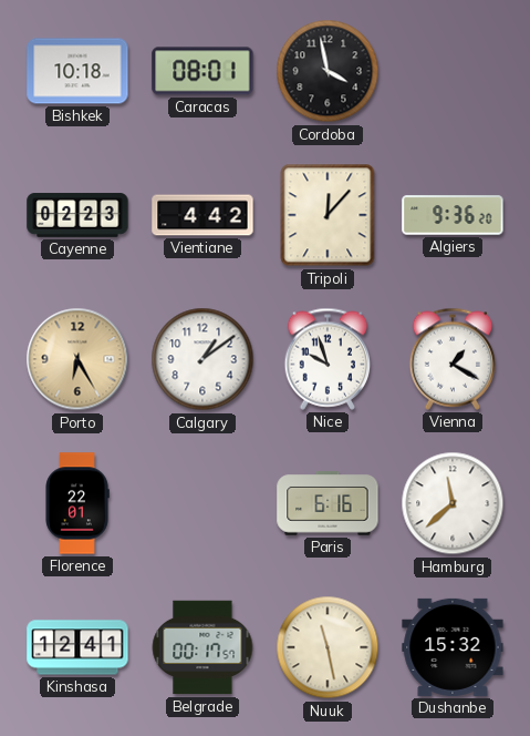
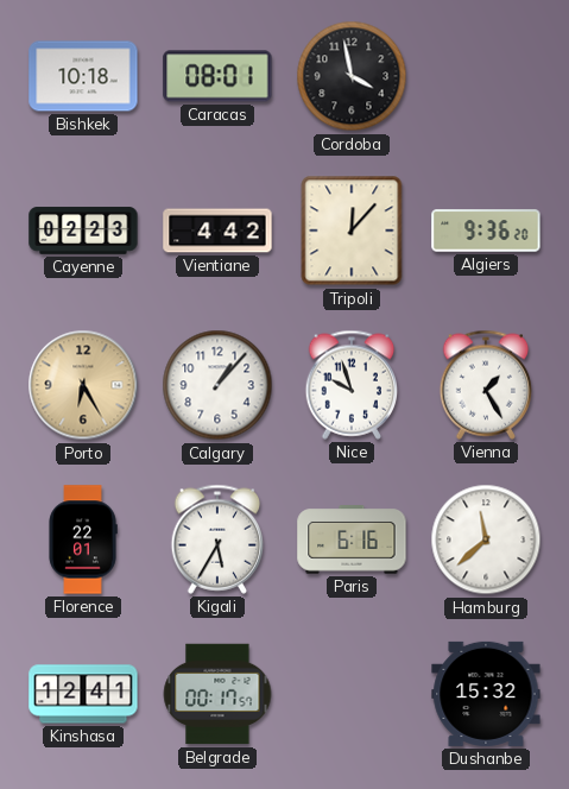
Calgary: 1:09 -> 1:07 (217, 385)
Vienna: 1:20 -> 1:25 (486, 385)
Kigali: none -> 5:35 (217, 539)
Nuuk: 11:28 -> none (328, 647)
